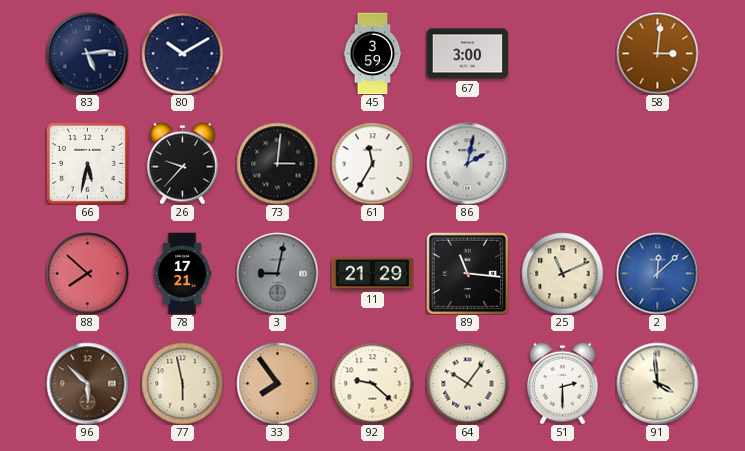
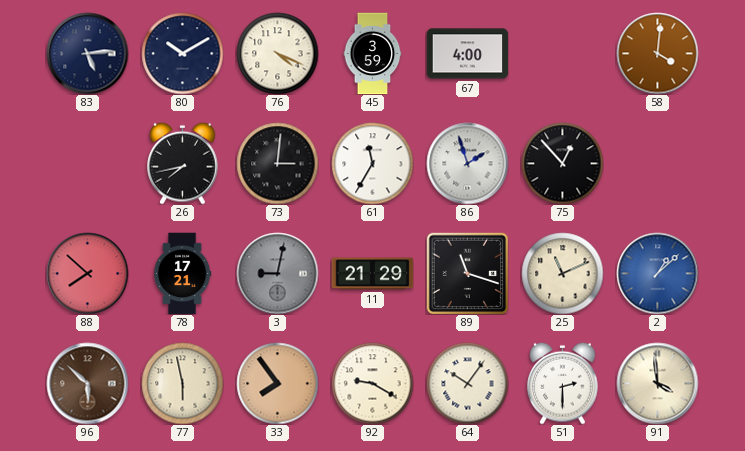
76: none -> 4:19 (277, 53)
67: 3:00 -> 4:00 (467, 54)
58: 3:01 -> 4:01 (657, 53)
66: 5:32 -> none (87, 163)
26: 9:37 -> 7:43 (183, 163)
86: 2:02 -> 1:57 (467, 163)
75: none -> 12:53 (562, 163)
89: 11:16 -> 11:18 (467, 273)
2: 12:08 -> 1:08 (657, 273)
92: 9:22 -> 9:20 (372, 383)
